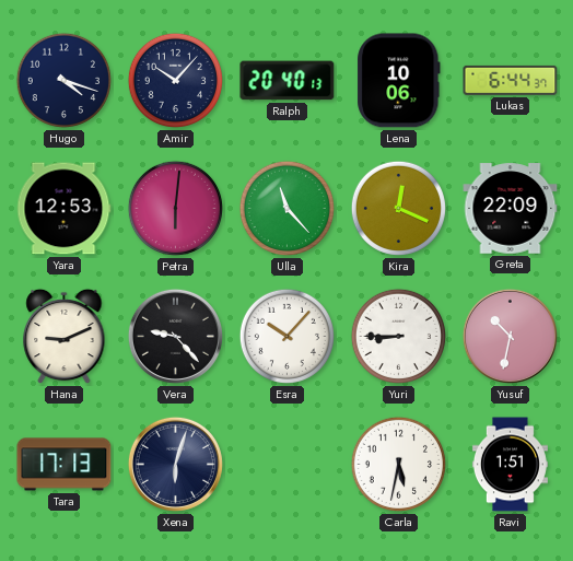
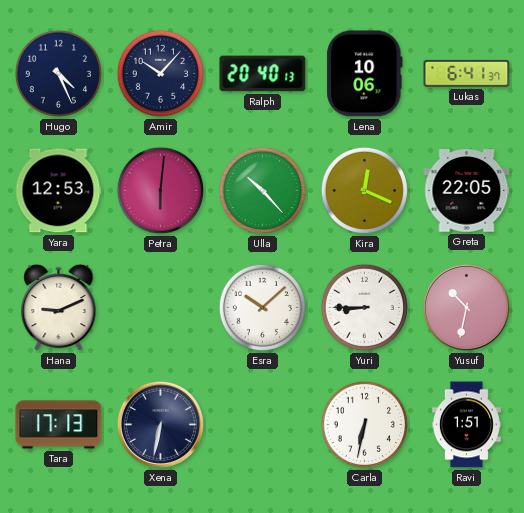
Hugo: 4:18 -> 4:26 (58, 73)
Lukas: 6:44 -> 6:41 (467, 73)
Ulla: 11:23 -> 10:23 (262, 190)
Greta: 22:09 -> 22:05 (467, 191)
Vera: 9:23 -> none (175, 336)
Esra: 10:07 -> 10:08 (262, 307)
Xena: 6:03 -> 6:32 (160, 424)
Carla: 5:32 -> 6:32 (364, 424)
